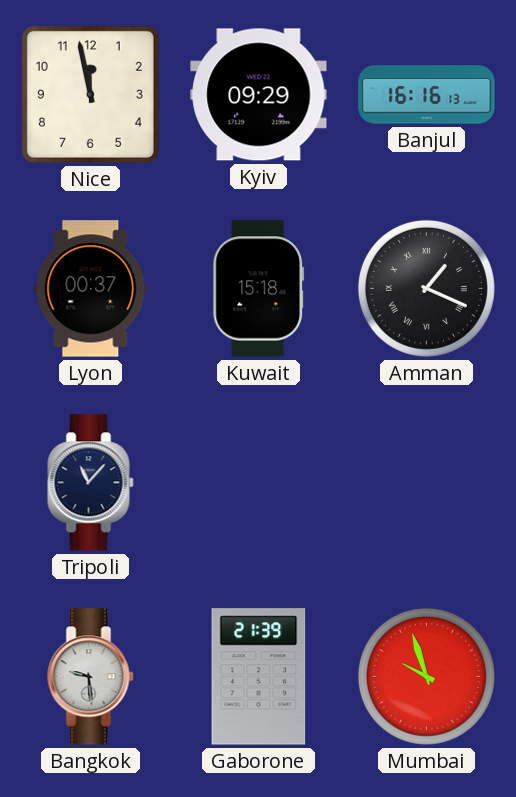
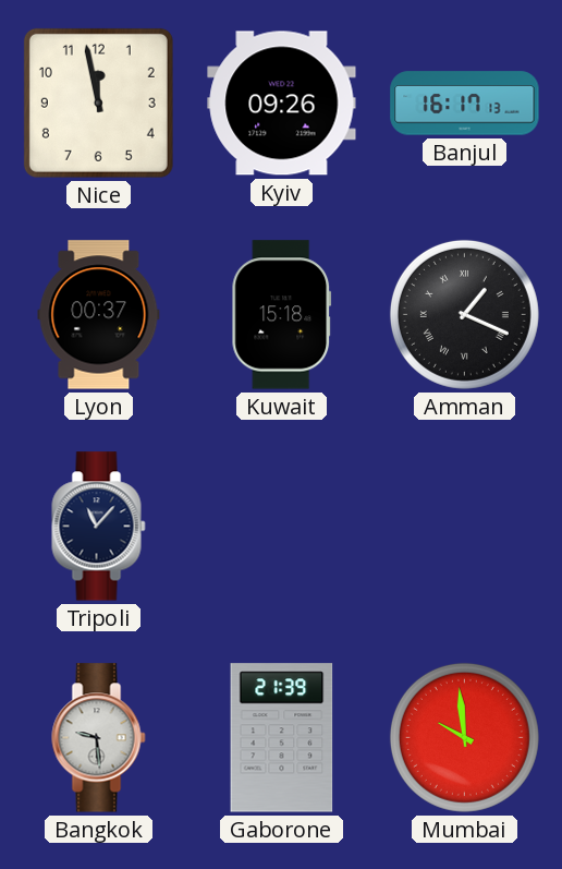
Kyiv: 09:29 -> 09:26 (282, 104)
Banjul: 16:16 -> 16:17 (465, 104)
Mumbai: 9:57 -> 9:59 (464, 737)
